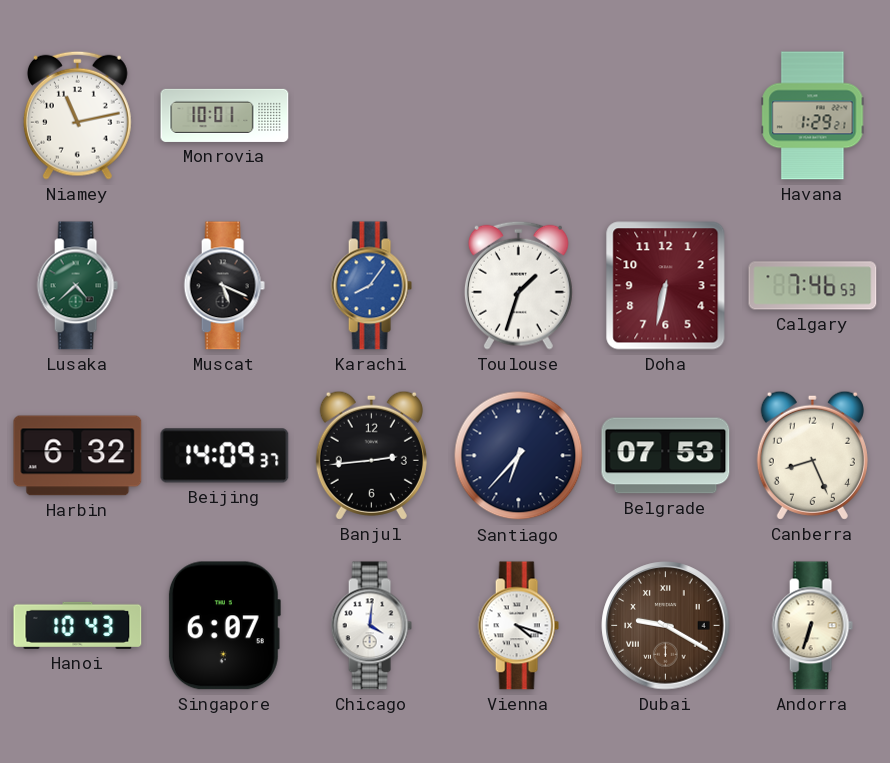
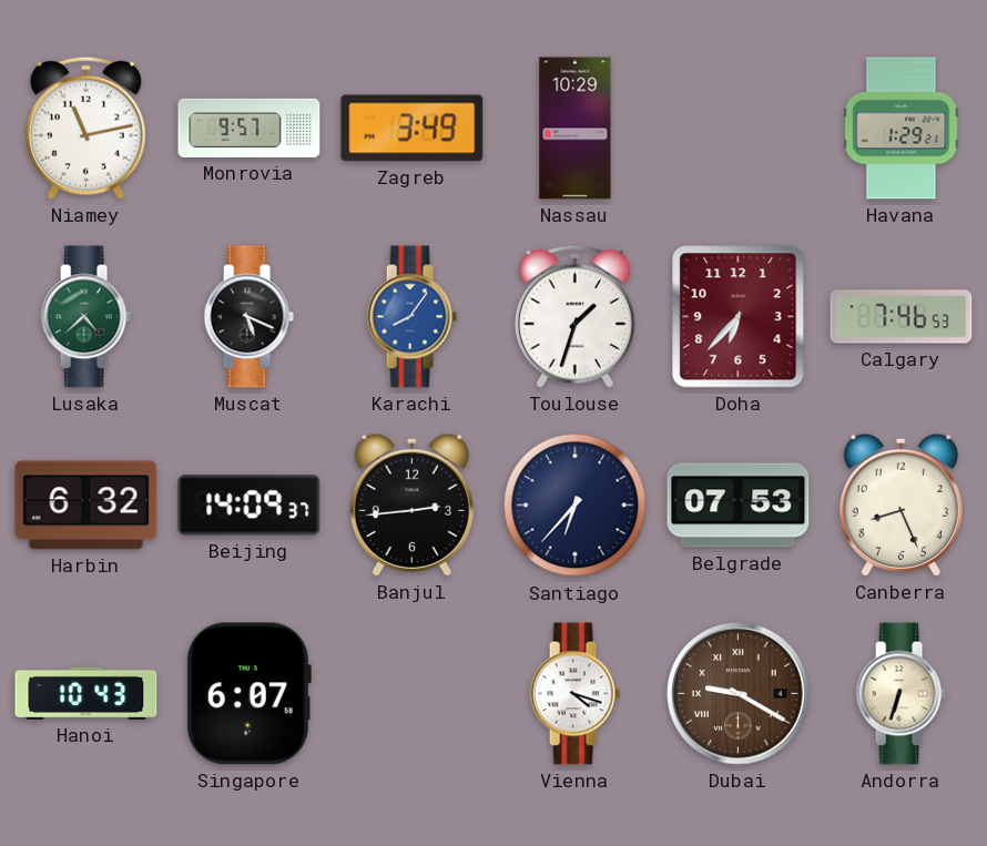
Monrovia: 10:01 -> 9:57 (250, 128)
Zagreb: none -> 3:49 (413, 129)
Nassau: none -> 10:29 (576, 129)
Doha: 6:32 -> 6:37 (739, 317)
Chicago: 4:01 -> none (371, 626)
